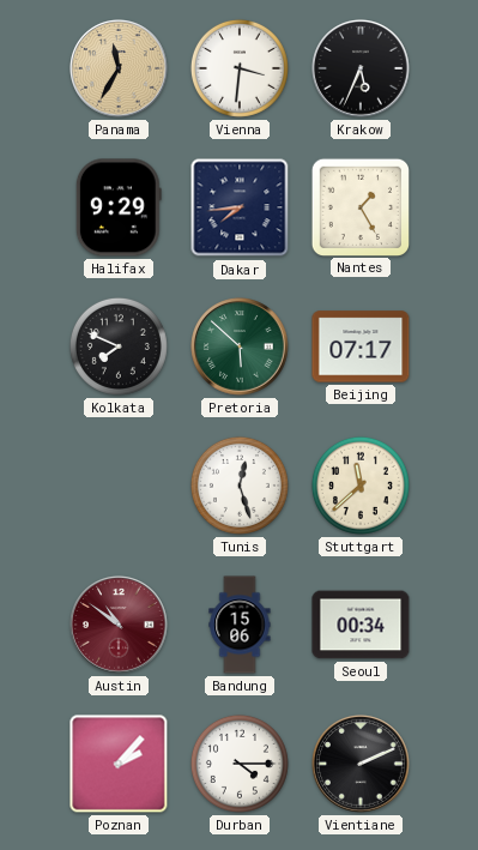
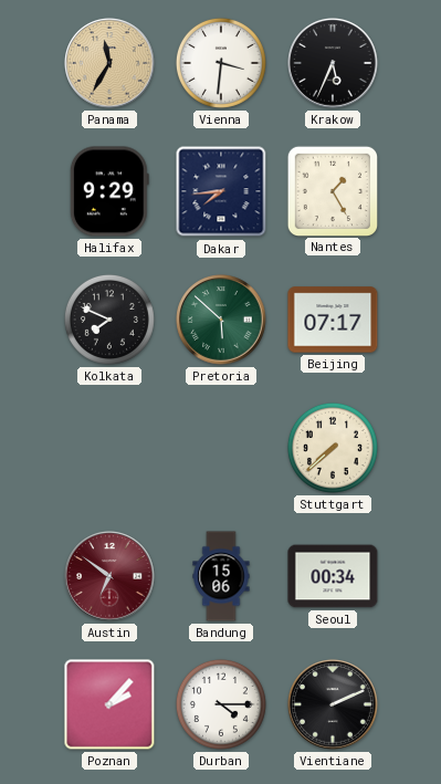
Tunis: 12:27 -> none (240, 486)
Stuttgart: 11:38 -> 7:38 (333, 448)
Austin: 10:51 -> 6:51 (111, 577)
